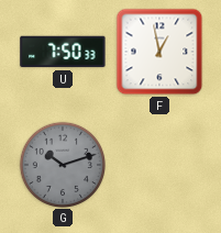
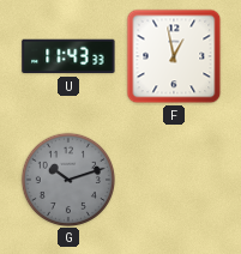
U: 7:50 -> 11:43 (68, 56)
